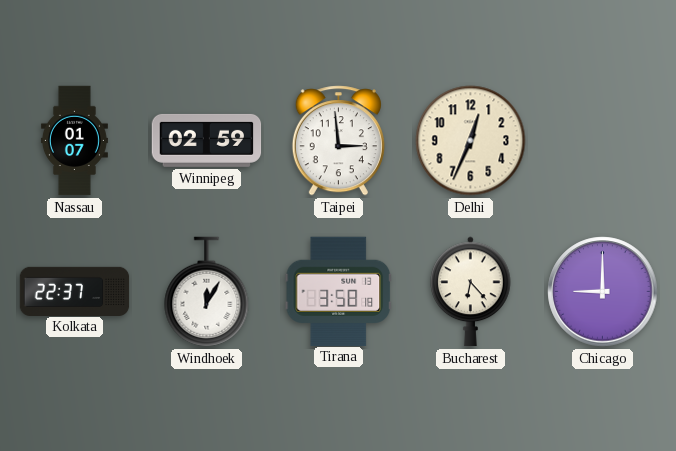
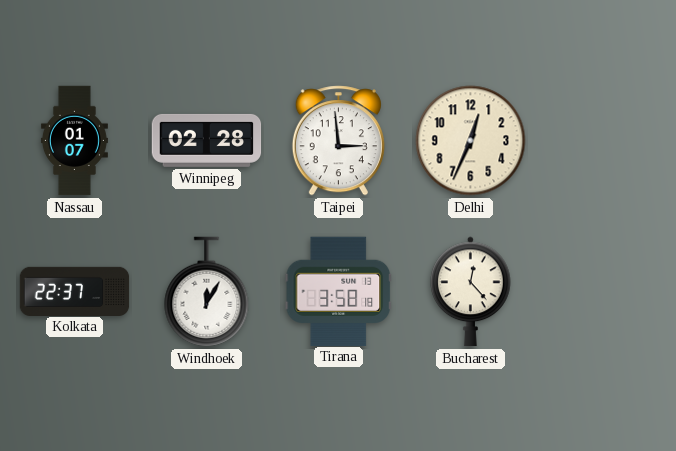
Winnipeg: 02:59 -> 02:28 (207, 140)
Bucharest: 6:23 -> 12:23 (471, 292)
Chicago: 9:00 -> none (603, 292)
